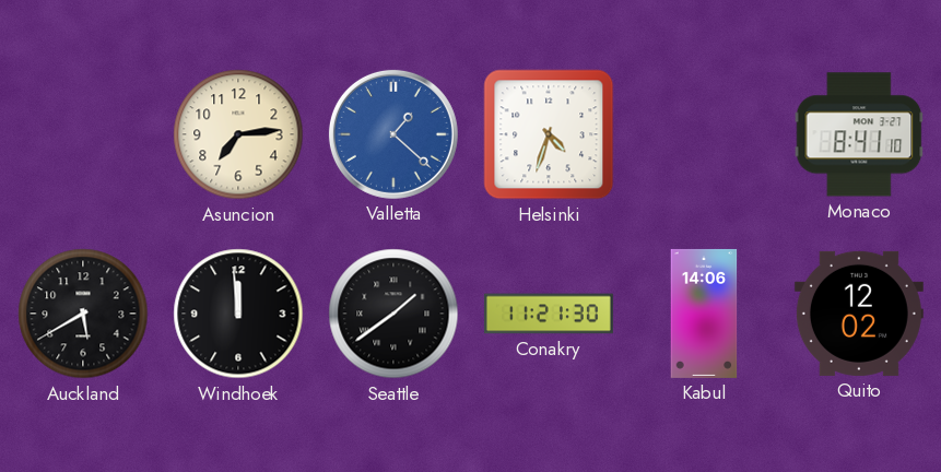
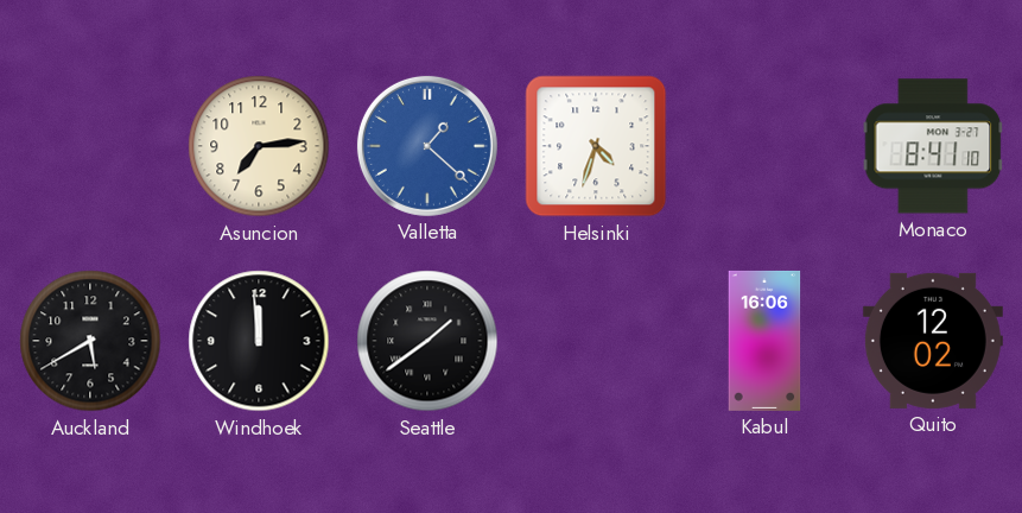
Conakry: 11:21 -> none (549, 314)
Kabul: 14:06 -> 16:06 (764, 341)
